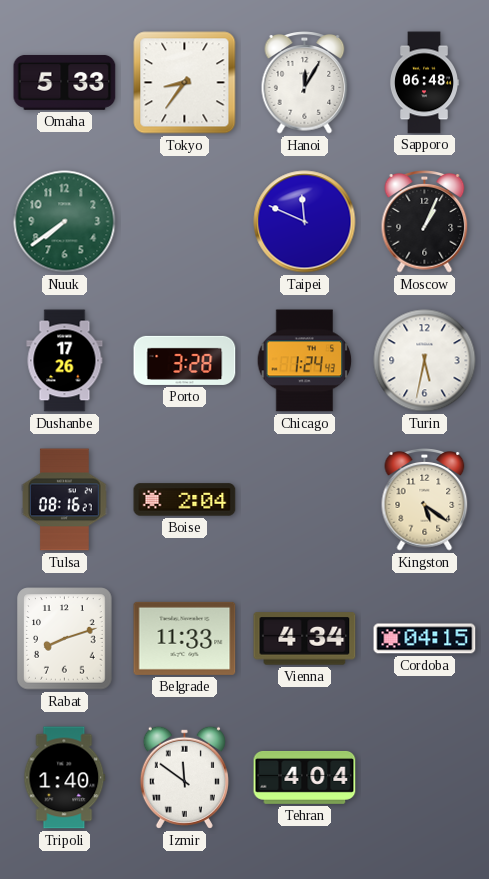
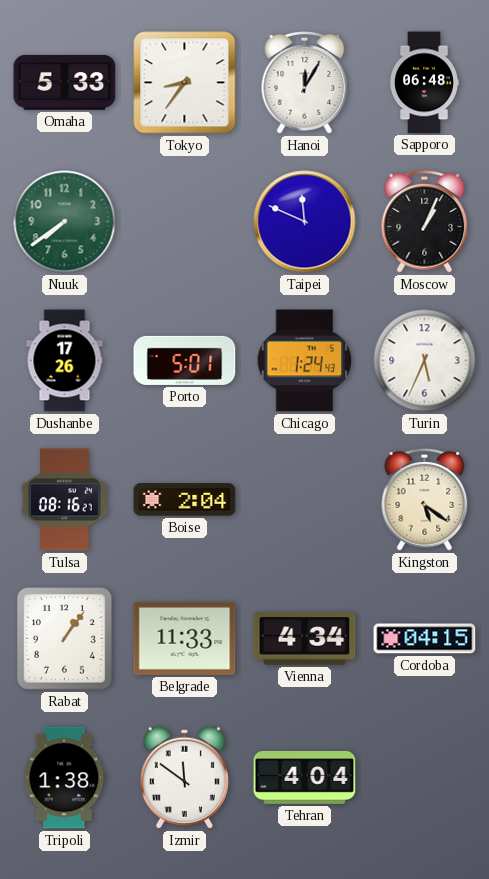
Porto: 3:28 -> 5:01 (185, 360)
Turin: 5:32 -> 5:34 (425, 361)
Rabat: 8:12 -> 1:06 (65, 639)
Tripoli: 1:40 -> 1:38 (65, 778)
